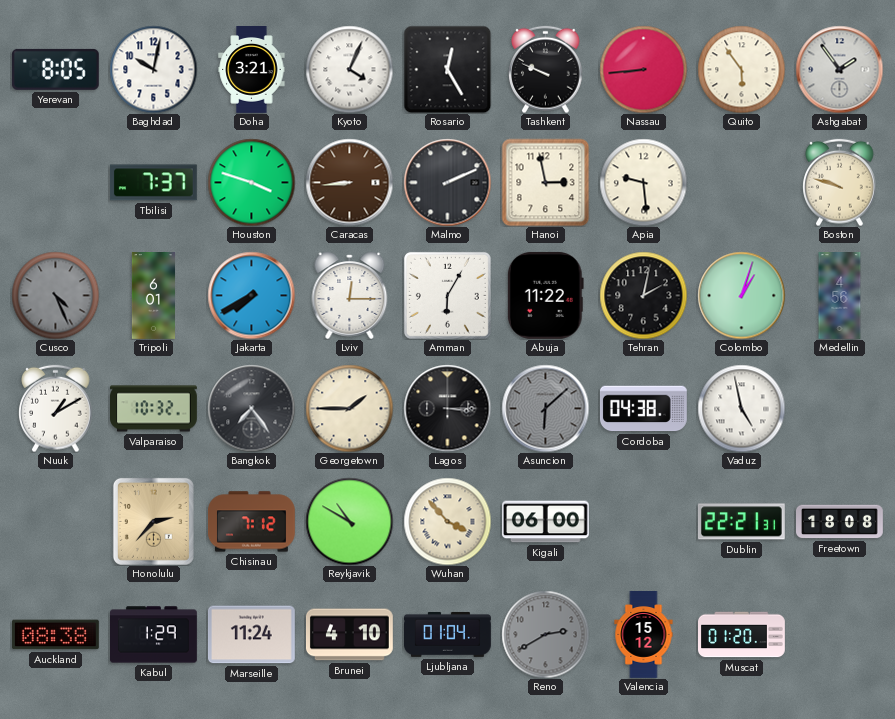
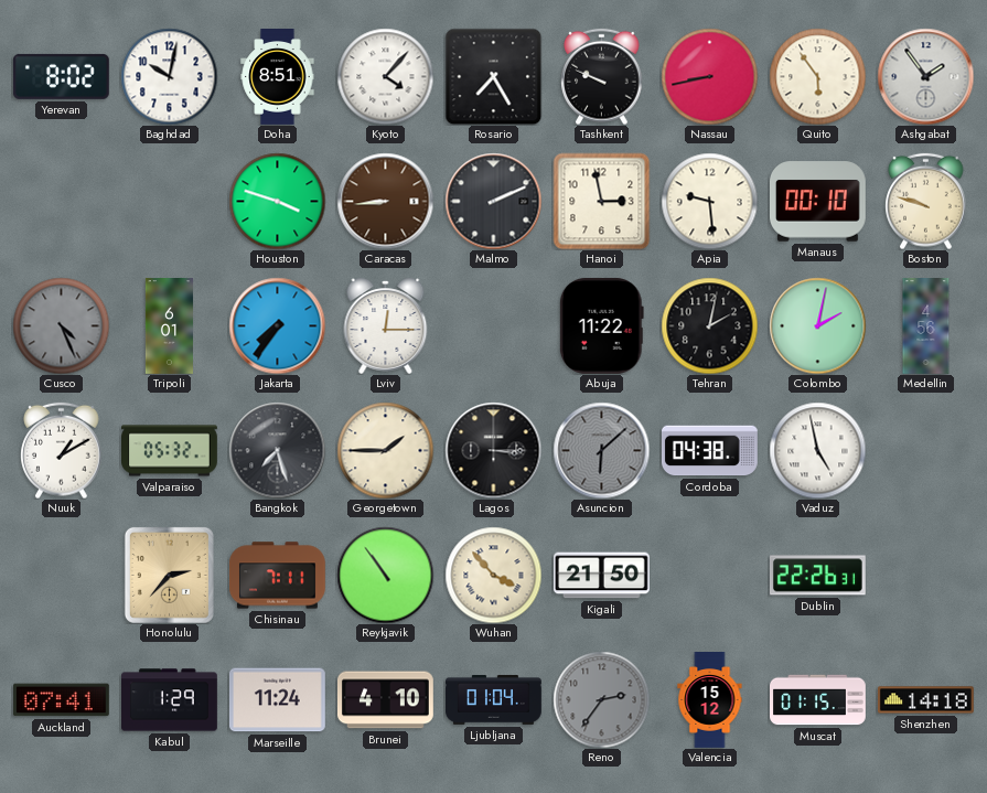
Yerevan: 8:05 -> 8:02 (61, 76)
Doha: 3:21 -> 8:51 (278, 77)
Kyoto: 4:04 -> 4:07 (385, 76)
Rosario: 12:25 -> 7:25 (493, 76)
Nassau: 8:44 -> 8:43 (709, 76)
Tbilisi: 7:37 -> none (153, 183)
Manaus: none -> 00:10 (817, 202)
Jakarta: 7:40 -> 7:36 (277, 325)
Amman: 6:05 -> none (447, 295)
Colombo: 1:03 -> 2:02 (817, 325)
Valparaiso: 10:32 -> 05:32 (170, 451)
Bangkok: 7:24 -> 7:27 (277, 450)
Chisinau: 7:12 -> 7:11 (277, 576)
Reykjavik: 10:50 -> 10:54 (385, 575)
Kigali: 06:00 -> 21:50 (601, 576)
Dublin: 22:21 -> 22:26 (817, 576)
Freetown: 18:08 -> none (840, 522)
Auckland: 08:38 -> 07:41 (61, 700)
Reno: 2:40 -> 2:36 (601, 699)
Muscat: 01:20 -> 01:15 (818, 700)
Shenzhen: none -> 14:18 (925, 700)
